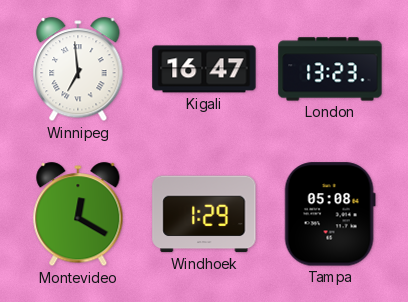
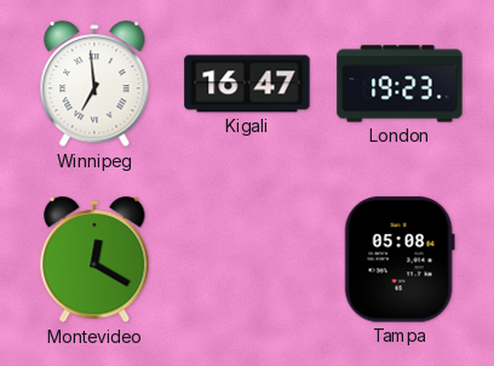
London: 13:23 -> 19:23 (400, 84)
Windhoek: 1:29 -> none (204, 214)
